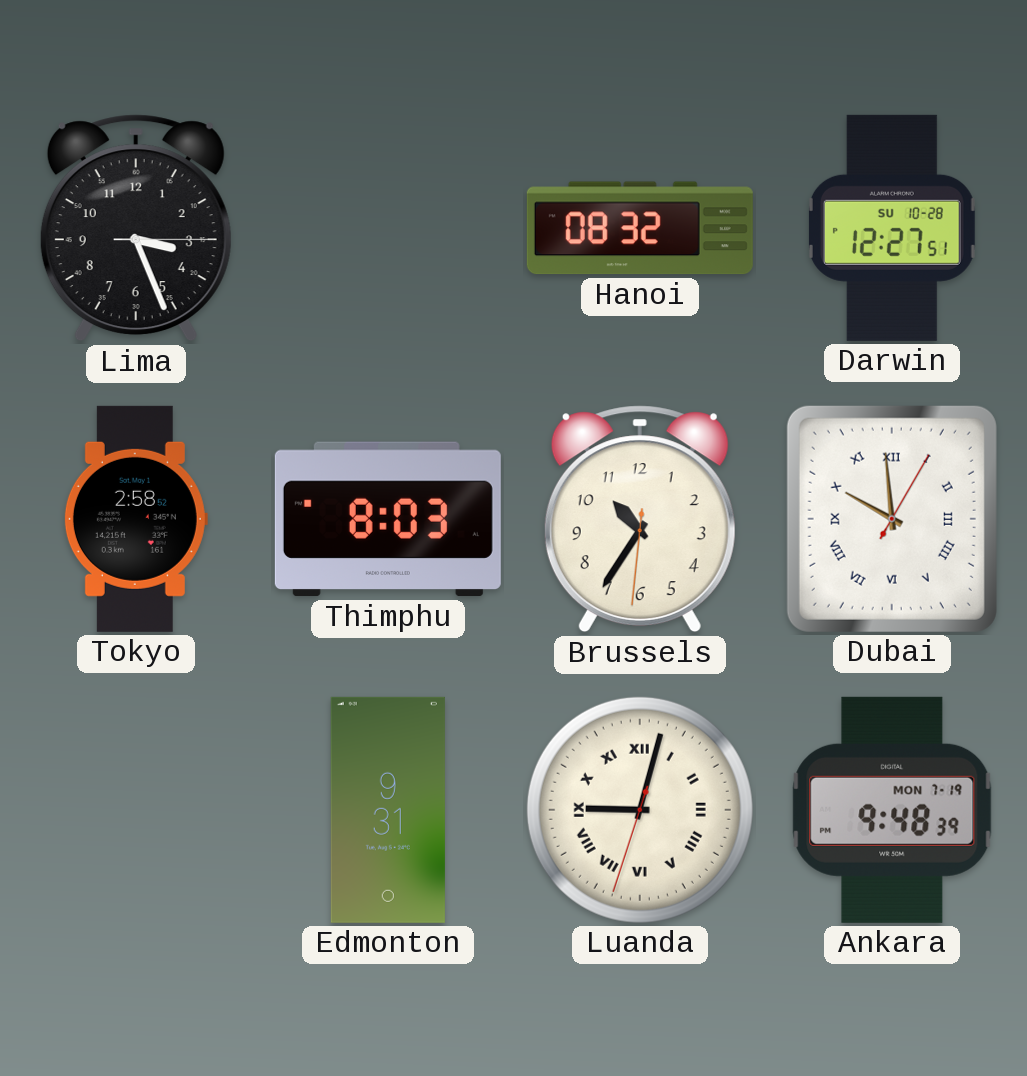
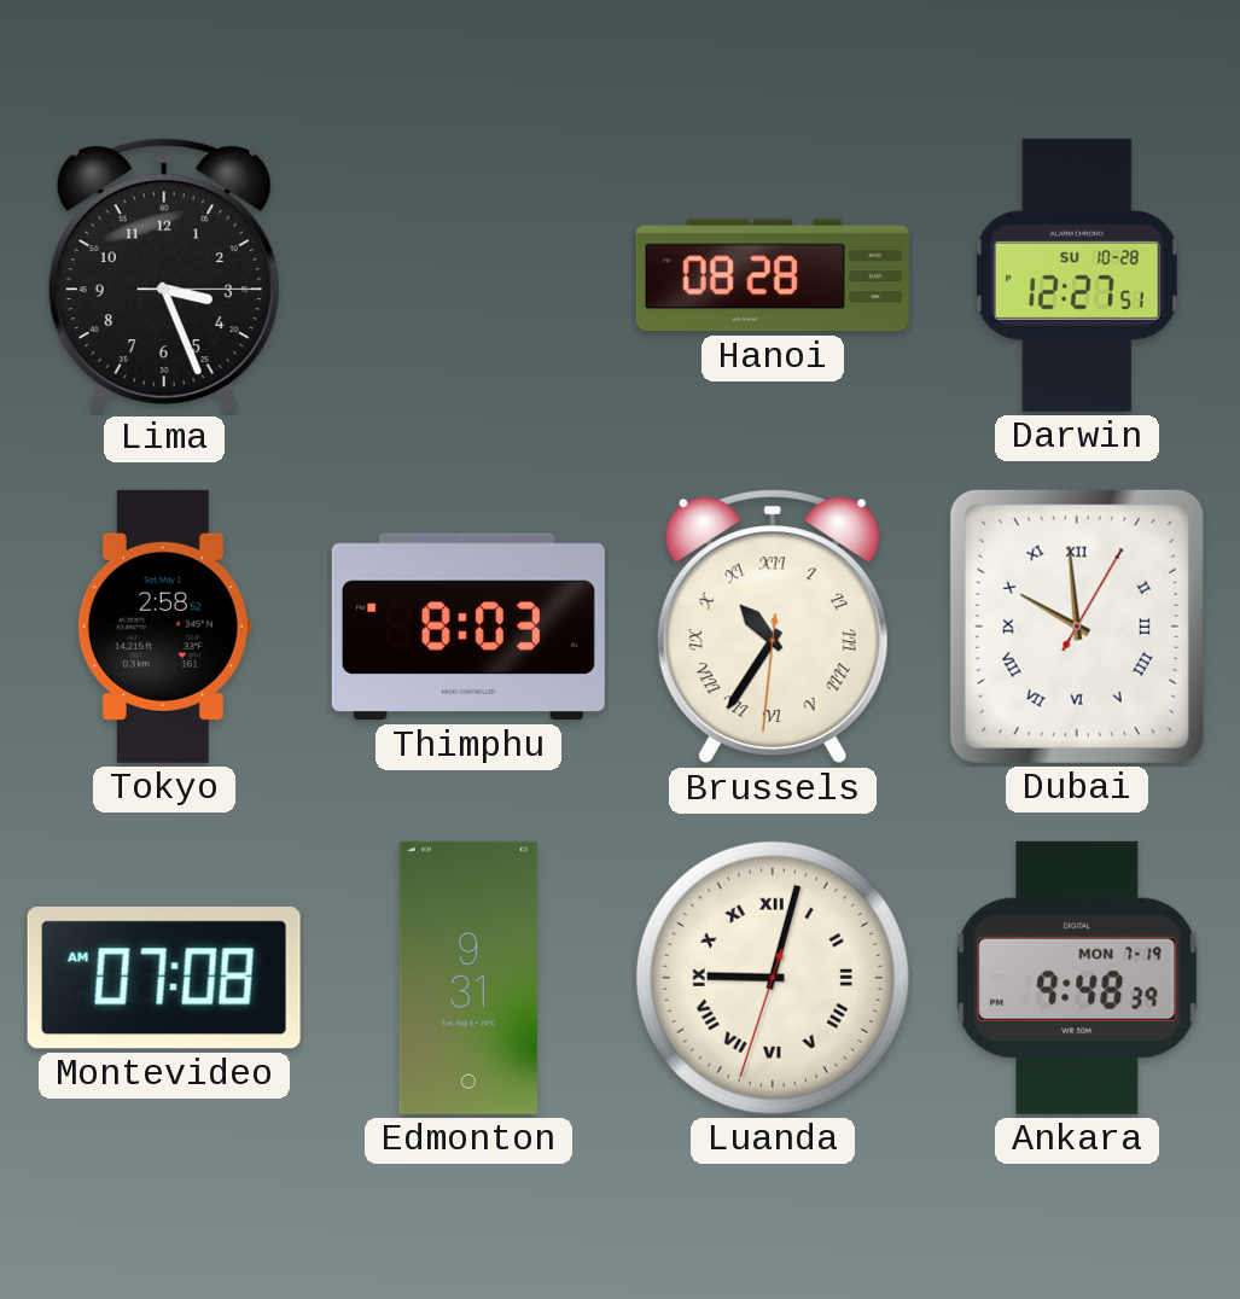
Hanoi: 08:32 -> 08:28 (773, 275)
Brussels numerals: Arabic -> Roman (773, 627)
Montevideo: none -> 07:08 (164, 978)
